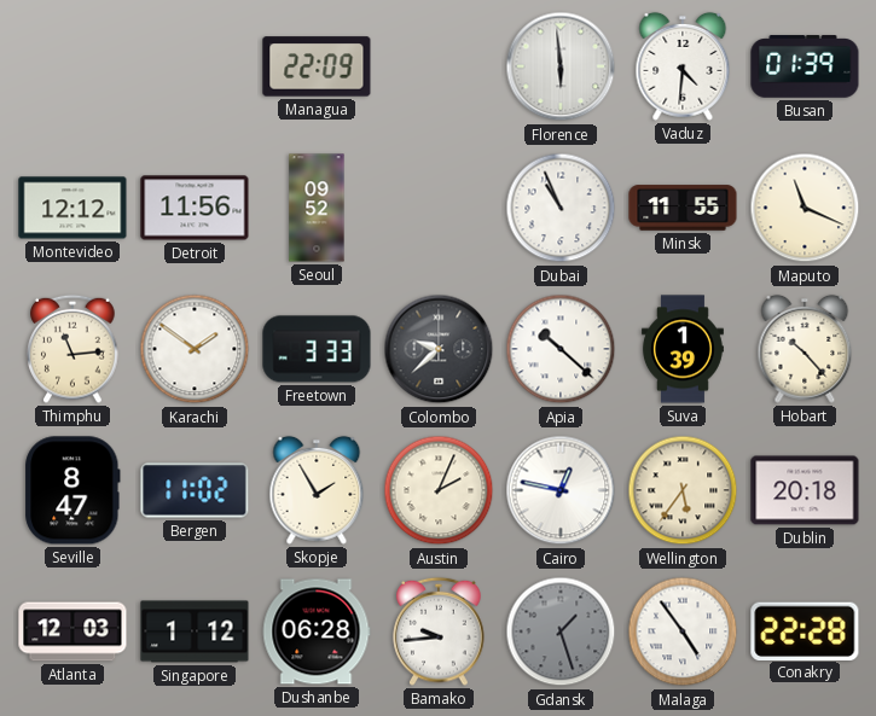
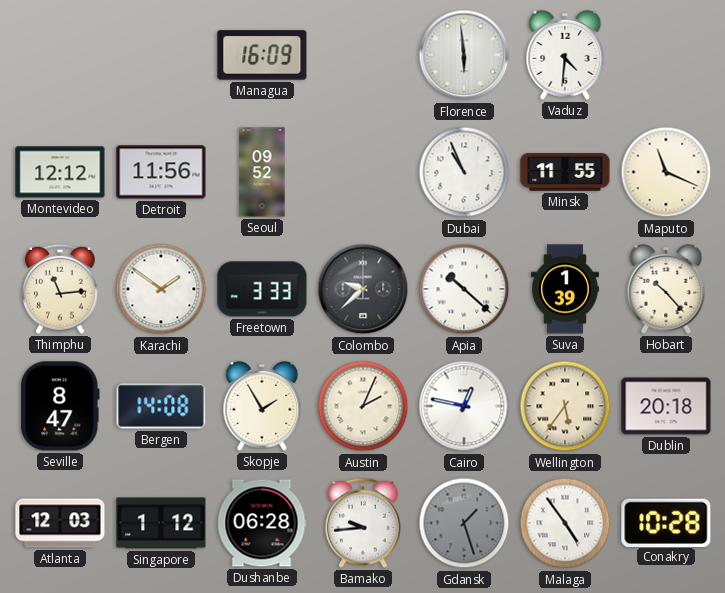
Managua: 22:09 -> 16:09 (262, 55)
Busan: 01:39 -> none (805, 66)
Bergen: 11:02 -> 14:08 (161, 406)
Conakry: 22:28 -> 10:28 (666, 522)
